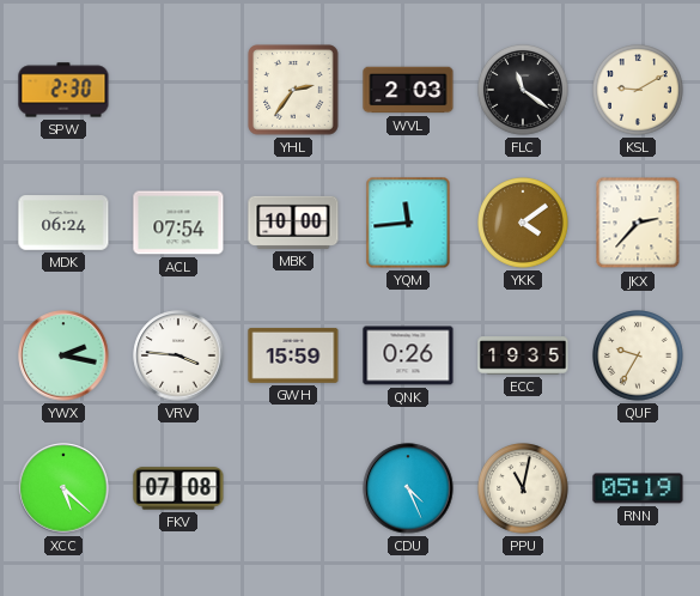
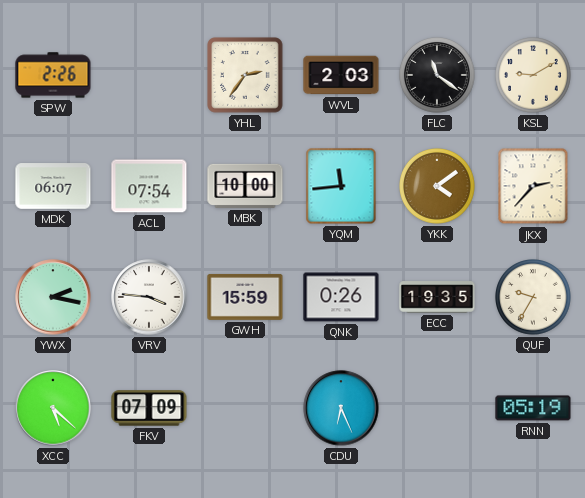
SPW: 2:30 -> 2:26 (53, 75)
MDK: 06:24 -> 06:07 (53, 186)
FKV: 07:08 -> 07:09 (149, 408)
CDU: 4:26 -> 6:26 (341, 408)
PPU: 11:02 -> none (524, 489)
